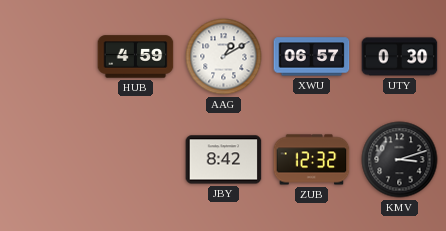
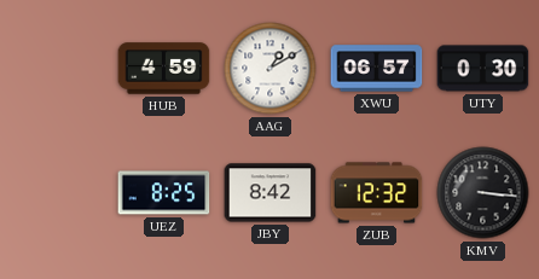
UEZ: none -> 8:25 (164, 193)
KMV: 3:12 -> 3:16 (483, 193)
